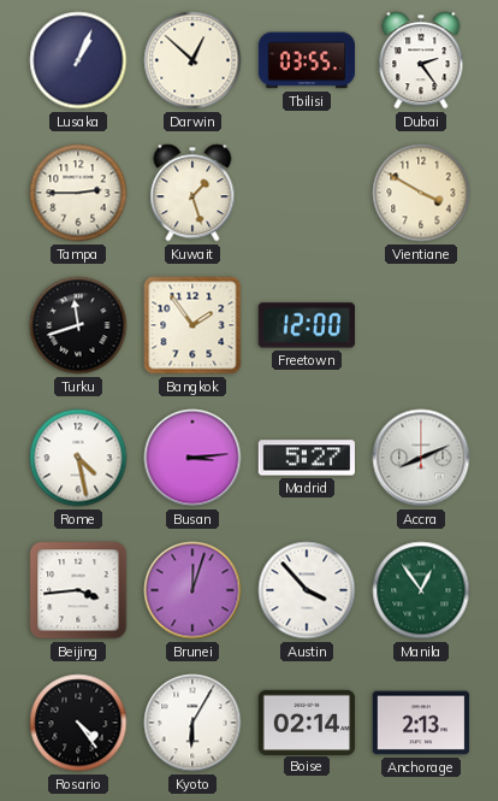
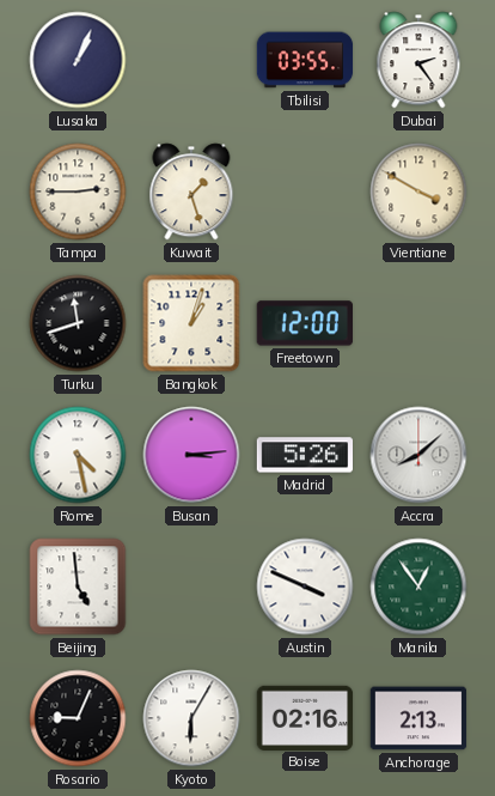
Darwin: 12:52 -> none (192, 60)
Bangkok: 1:54 -> 1:03 (191, 323)
Madrid: 5:27 -> 5:26 (304, 455)
Accra: 8:11 -> 8:08 (418, 455)
Beijing: 3:44 -> 4:59 (78, 587)
Brunei: 12:03 -> none (192, 590)
Austin: 3:53 -> 3:49 (305, 587)
Rosario: 4:24 -> 9:04 (78, 718)
Boise: 02:14 -> 02:16 (305, 717)
